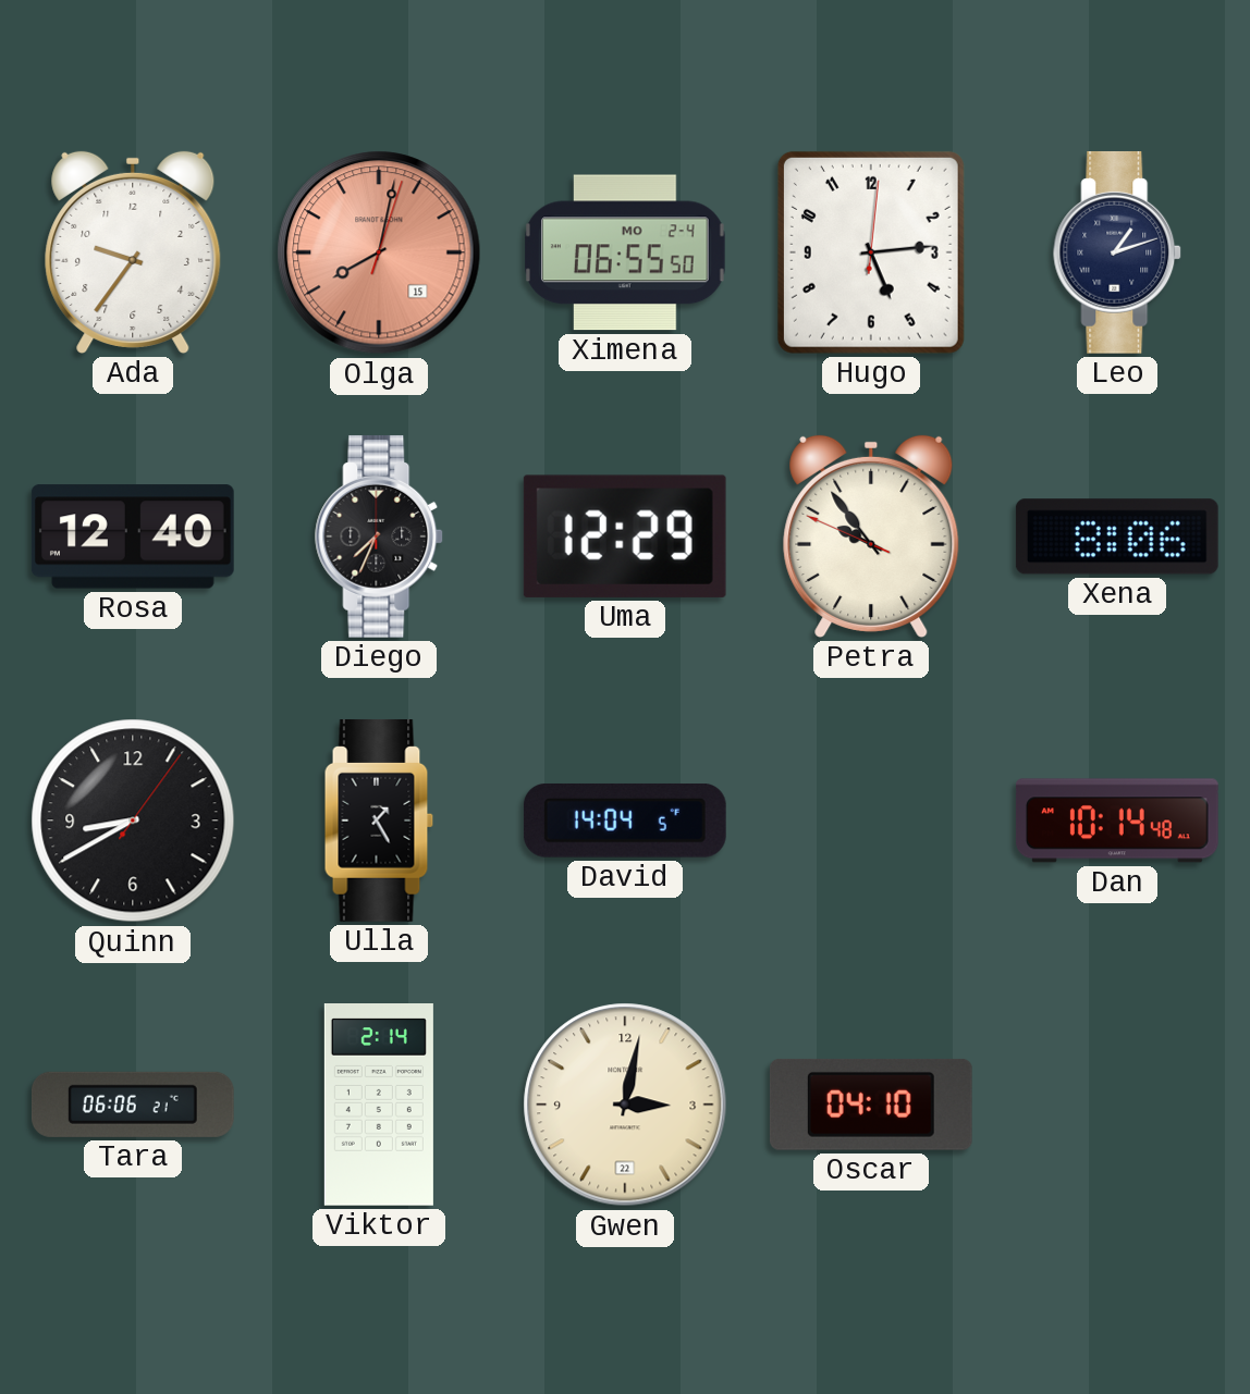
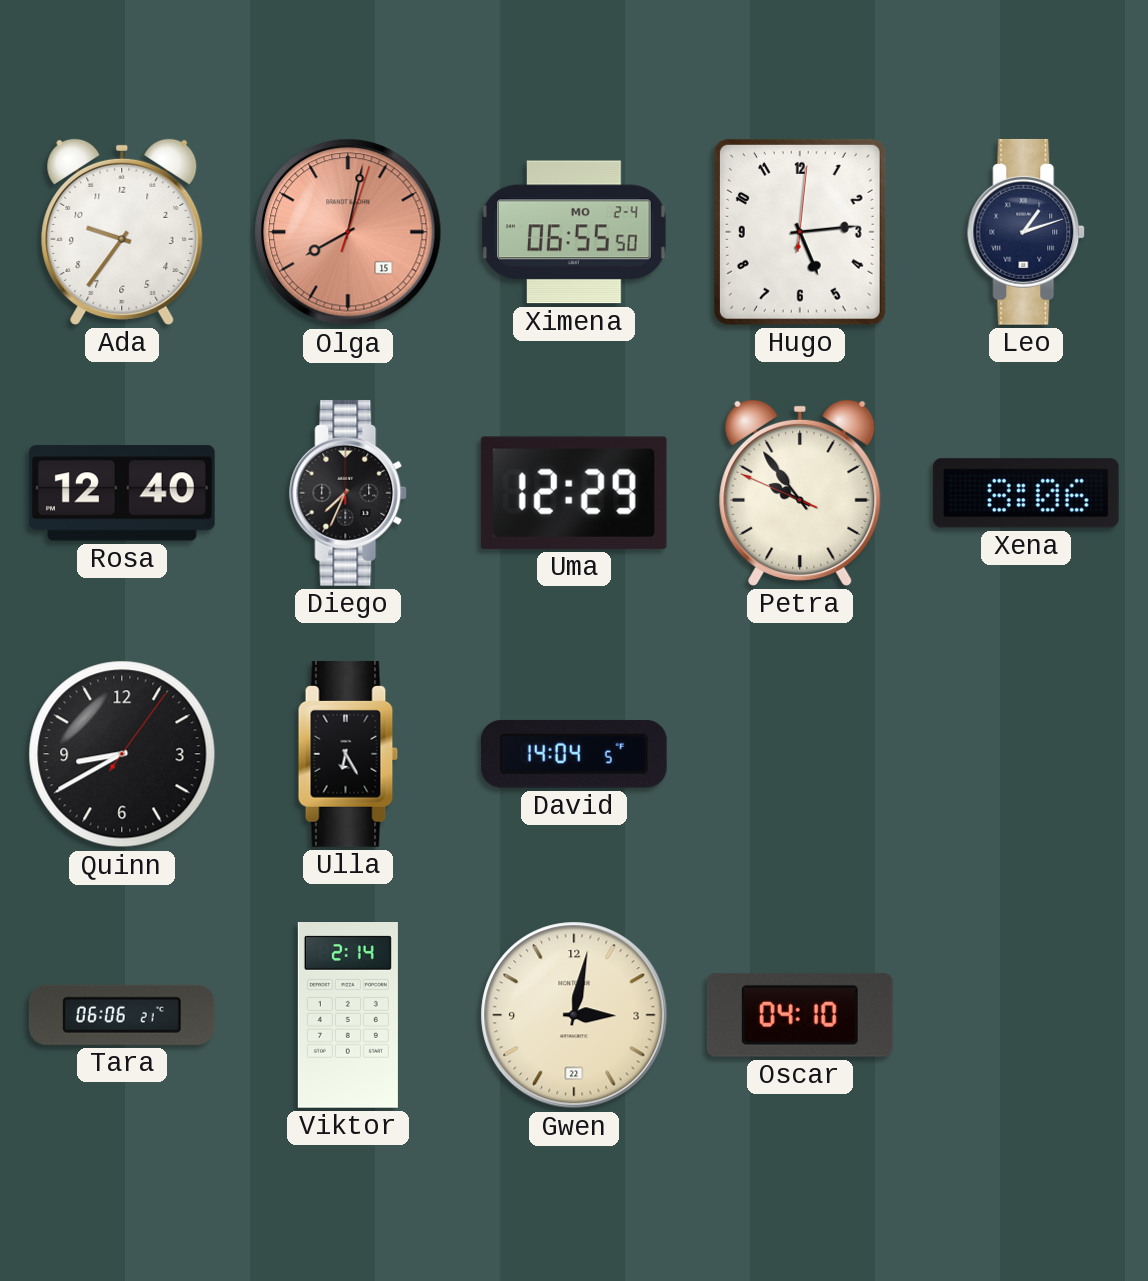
Ulla: 1:25 -> 6:25 (348, 754)
Dan: 10:14 -> none (1117, 821)
